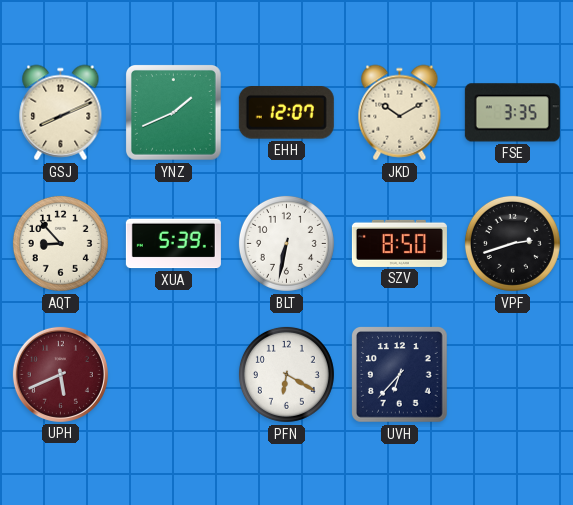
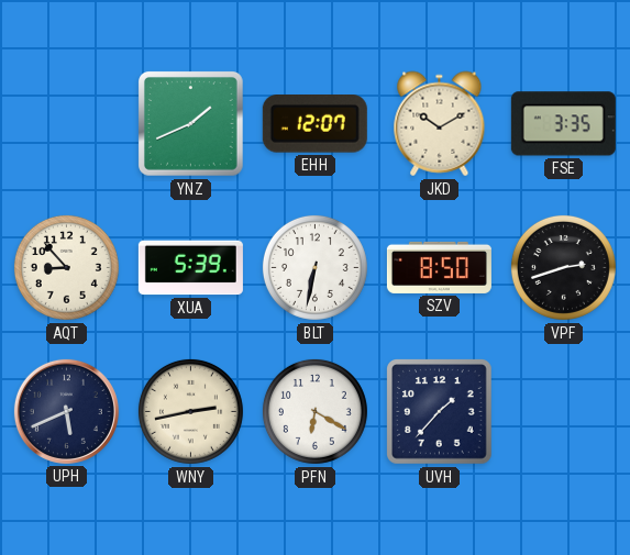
GSJ: 8:11 -> none (61, 113)
UPH dial: burgundy -> navy (66, 411)
WNY: none -> 2:43 (190, 411)
UVH: 6:37 -> 1:37 (440, 412)
